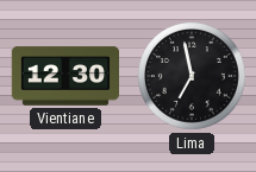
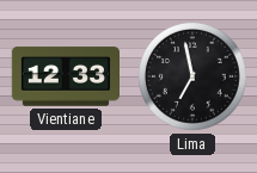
Vientiane: 12:30 -> 12:33 (65, 76)
